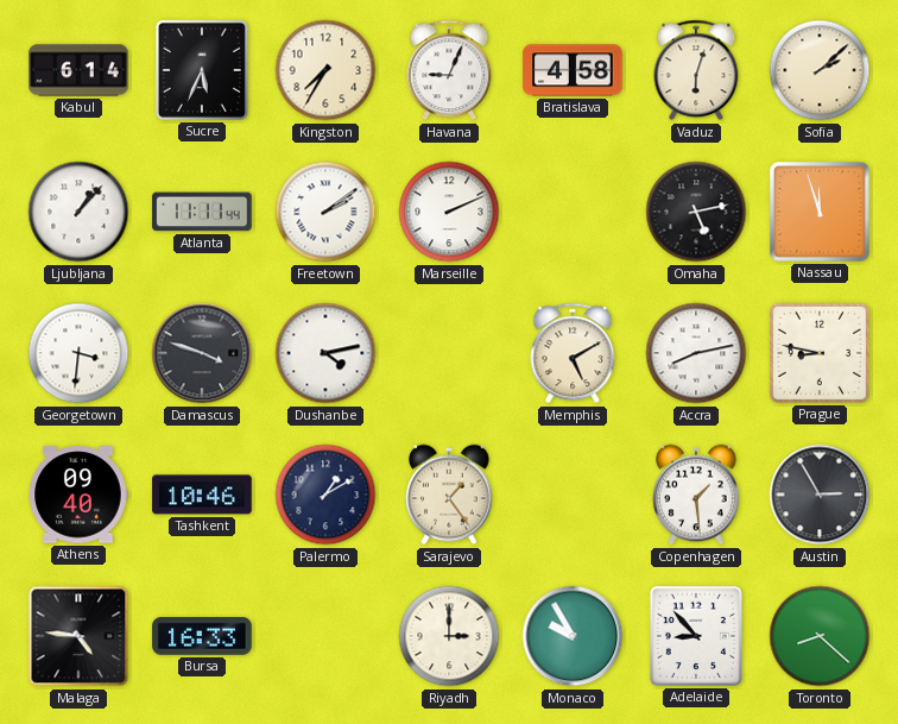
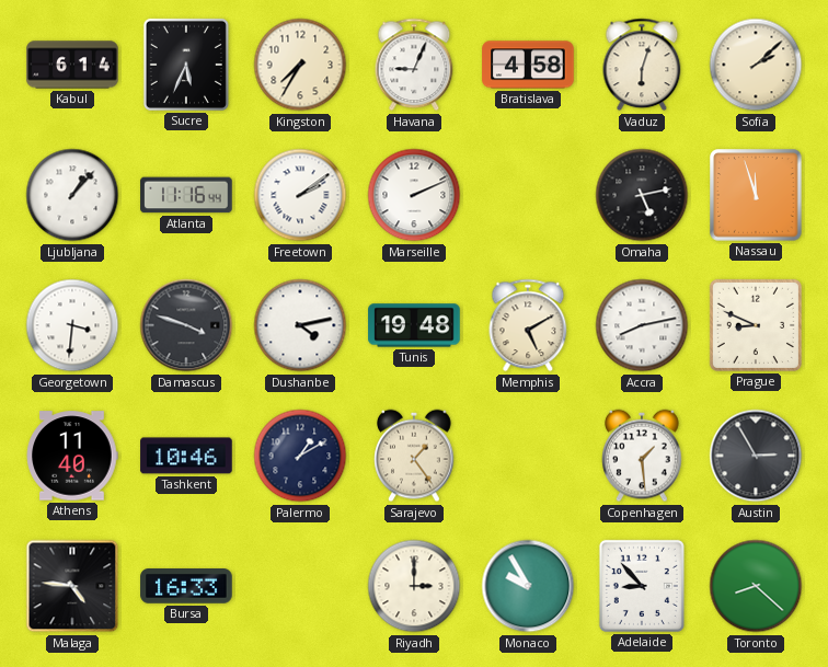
Atlanta: 11:11 -> 11:16 (186, 195)
Tunis: none -> 19:48 (414, 325)
Prague: 8:47 -> 8:49 (756, 325)
Athens: 09:40 -> 11:40 (72, 456)
